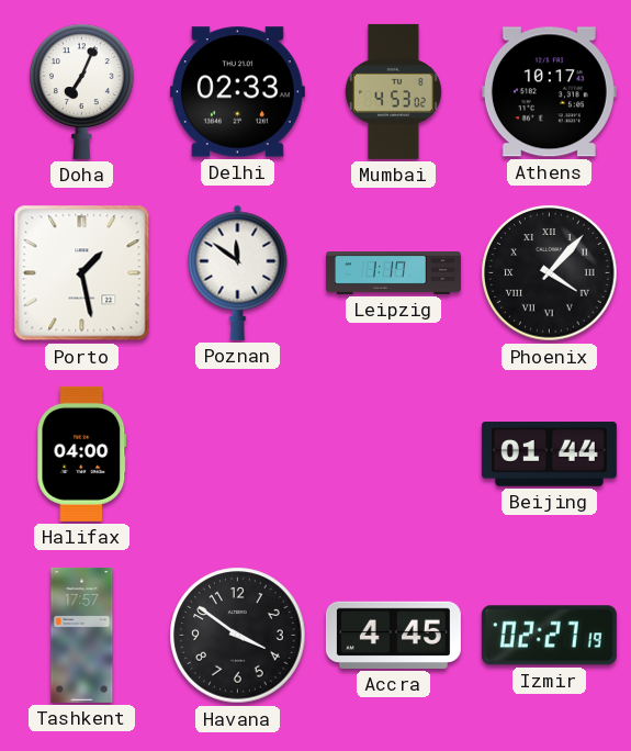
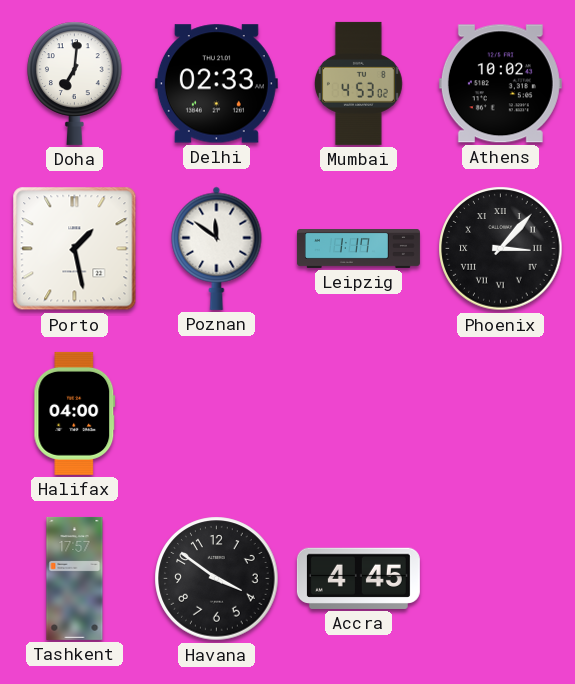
Doha: 7:04 -> 7:01 (75, 83)
Athens: 10:17 -> 10:02 (500, 84)
Phoenix: 4:07 -> 3:07 (501, 249)
Beijing: 01:44 -> none (549, 455)
Izmir: 02:27 -> none (549, 636)
